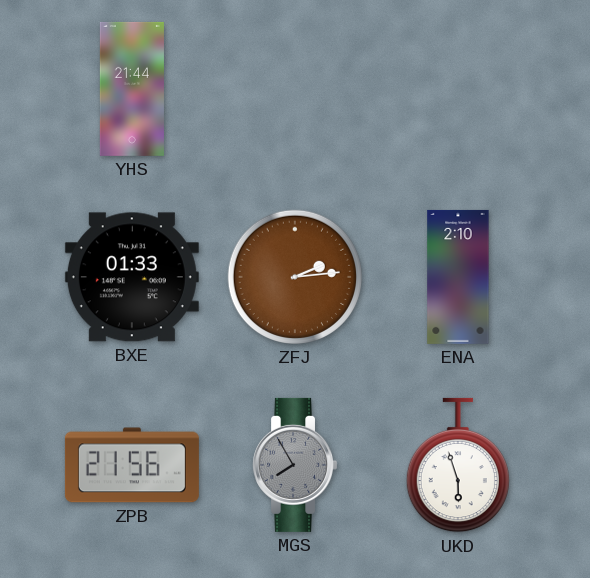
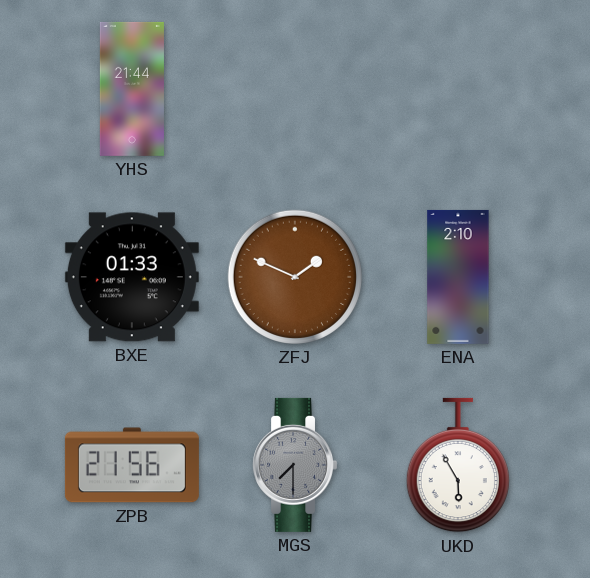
ZFJ: 2:14 -> 1:49 (295, 277)
MGS: 7:55 -> 7:30 (294, 465)
UKD: 5:57 -> 5:55 (458, 465)
